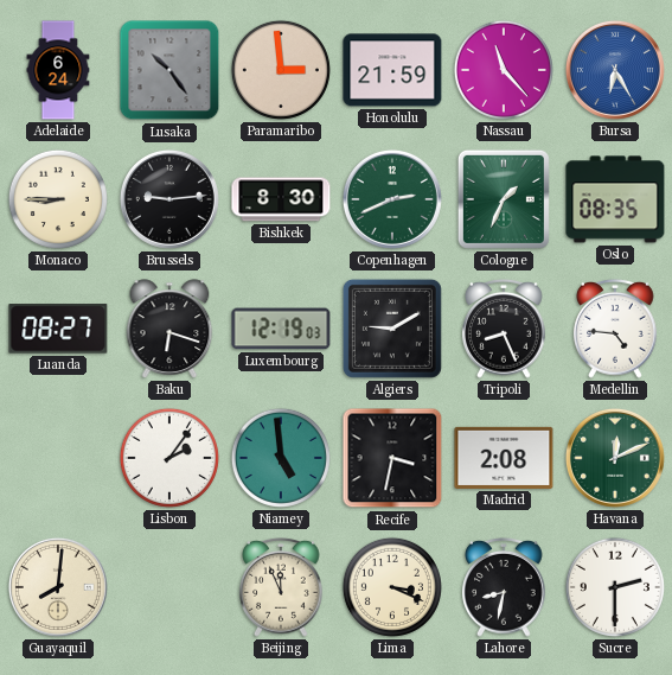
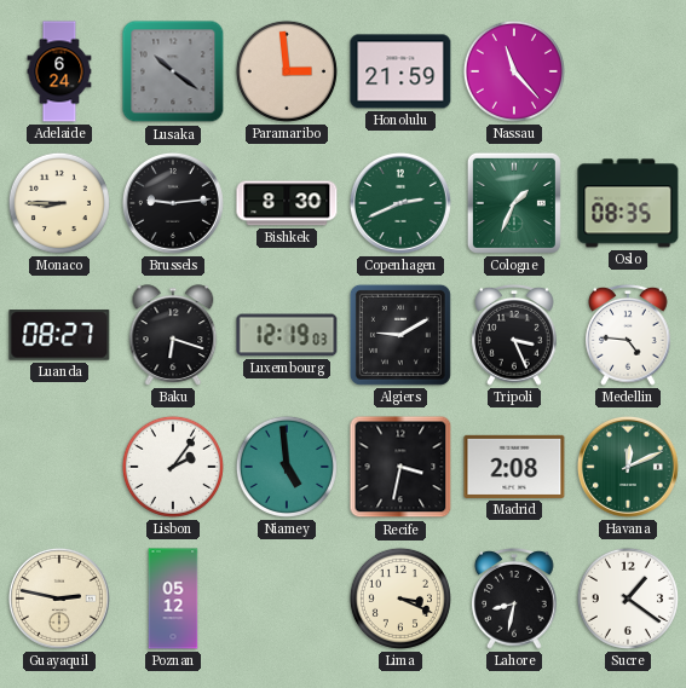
Lusaka: 10:24 -> 10:21 (173, 71)
Bursa: 6:25 -> none (615, 70)
Tripoli: 8:26 -> 3:26 (514, 335)
Guayaquil: 8:01 -> 2:47 (59, 599)
Poznan: none -> 05:12 (173, 599)
Beijing: 11:56 -> none (281, 587)
Sucre: 2:30 -> 1:21 (628, 599)
